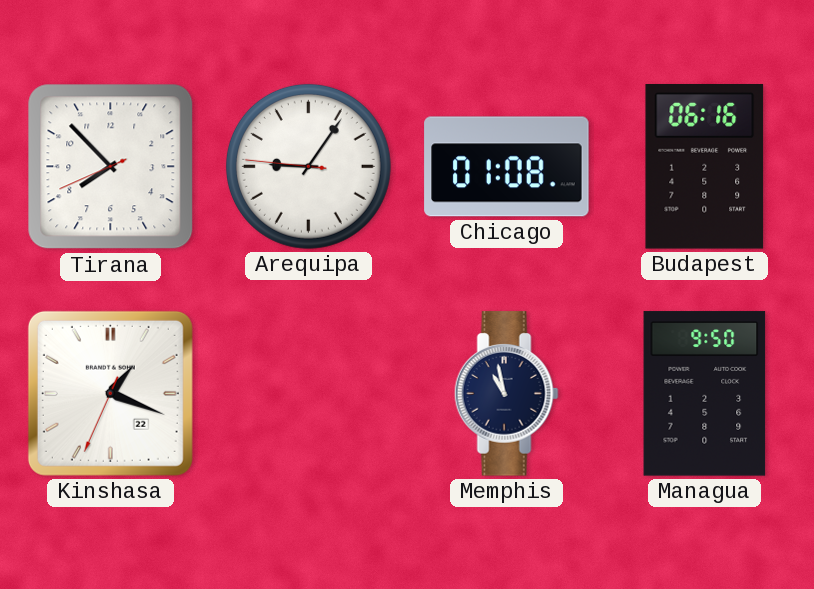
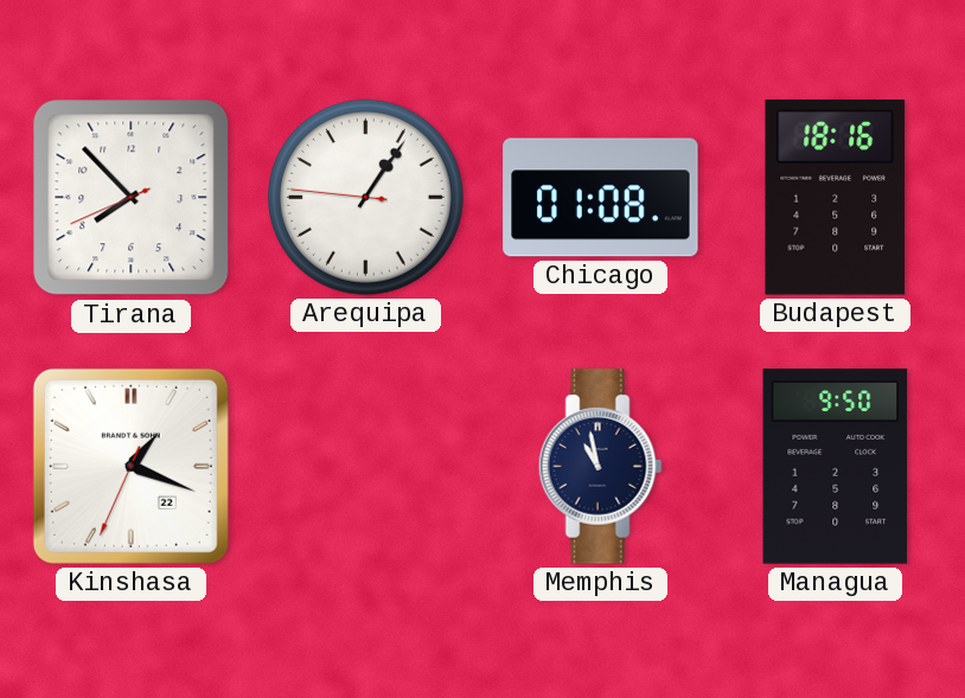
Arequipa: 9:05 -> 1:05 (365, 197)
Budapest: 06:16 -> 18:16 (836, 198)
